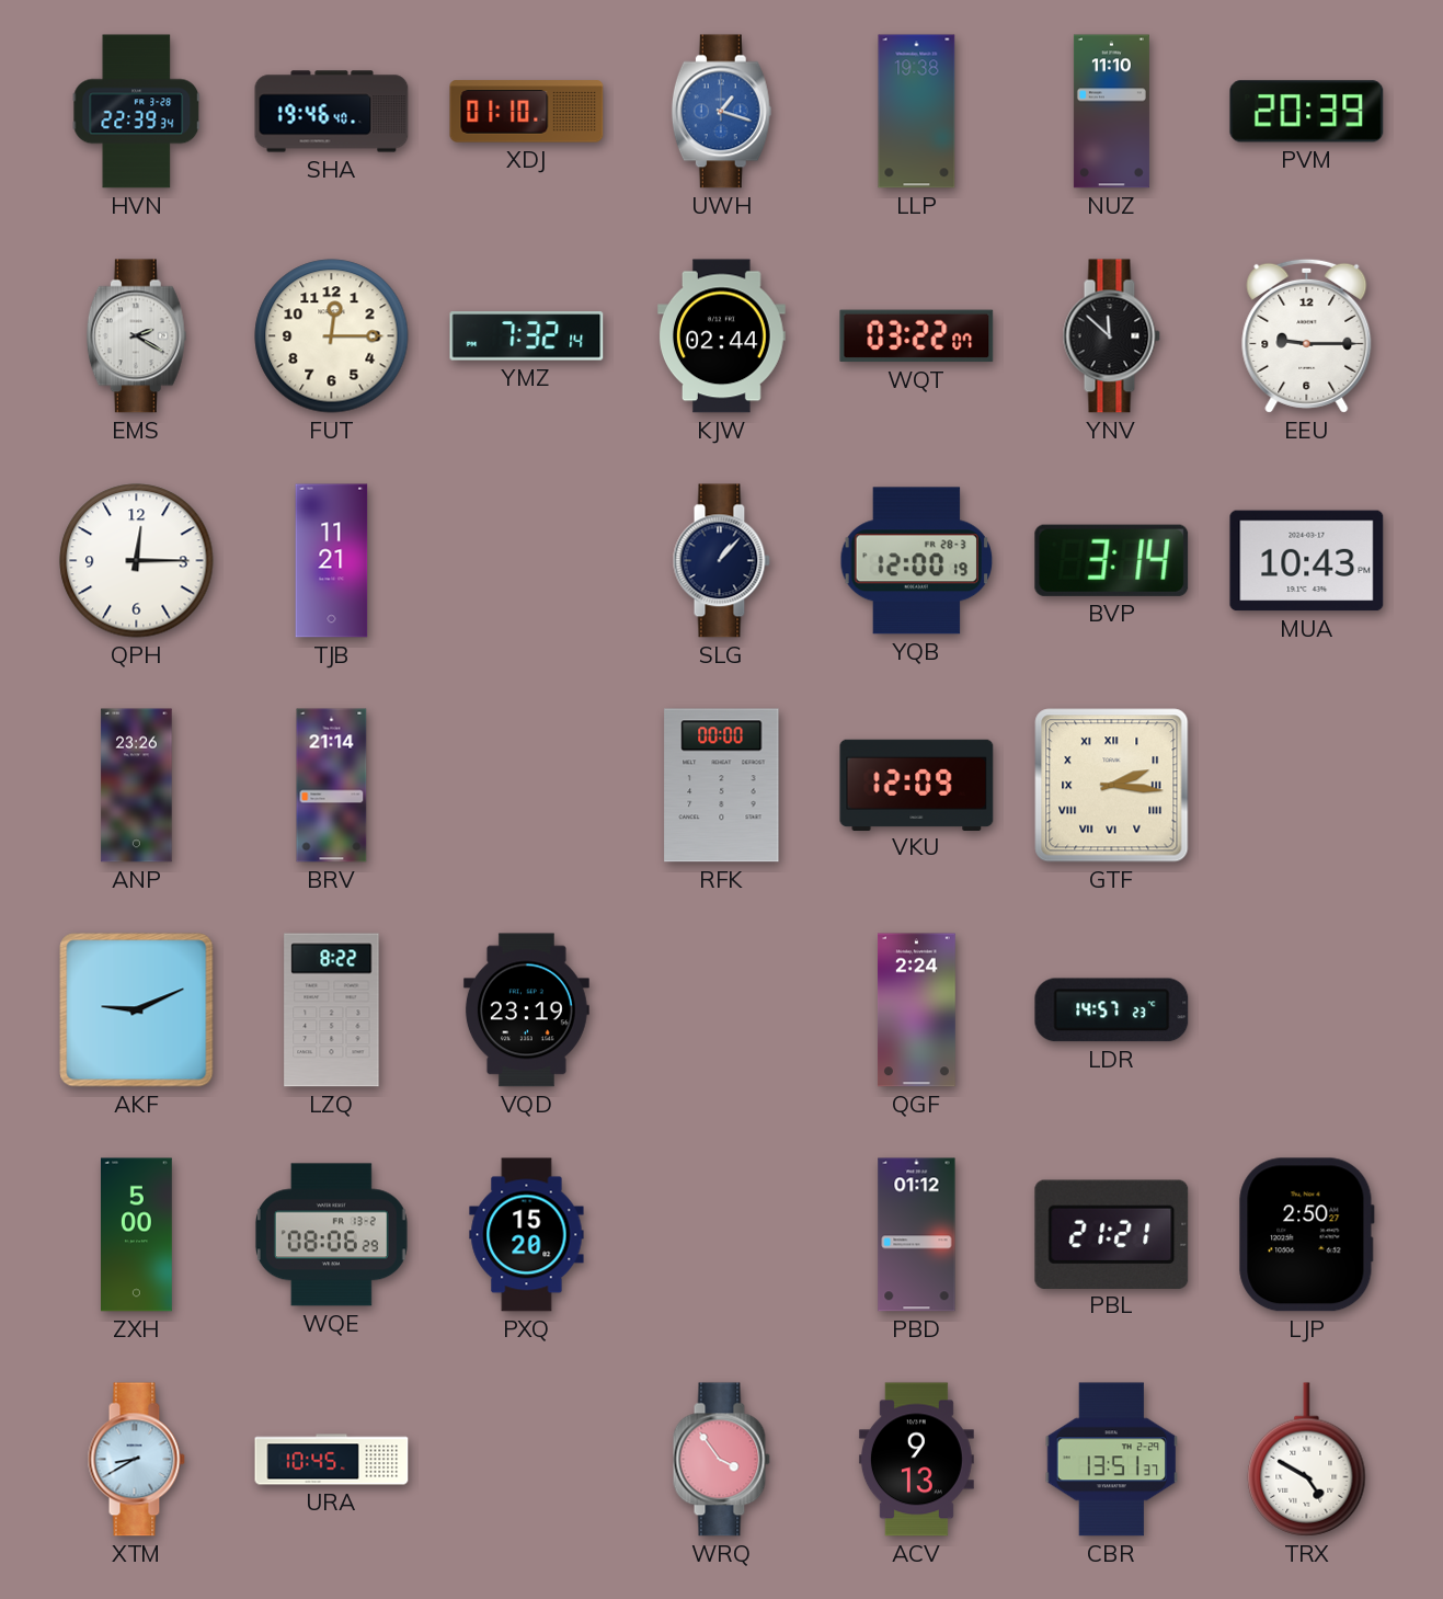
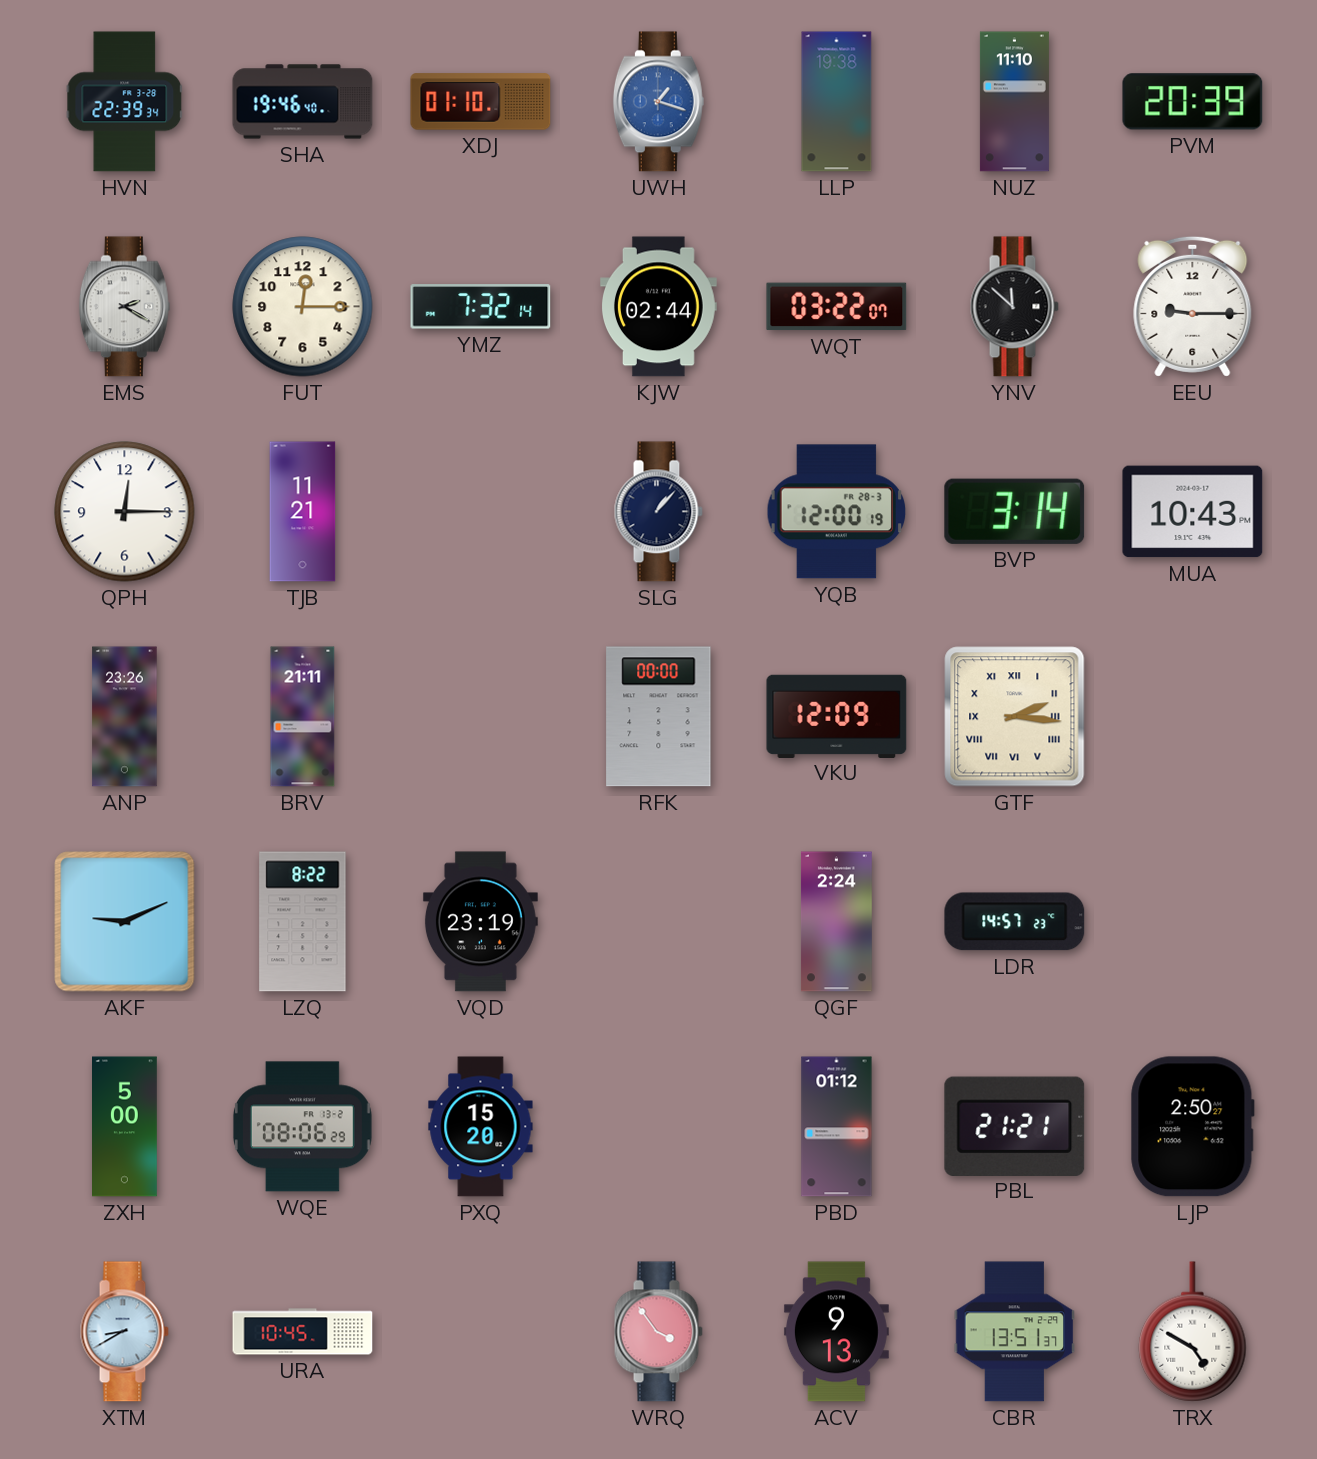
BRV: 21:14 -> 21:11 (303, 717)
